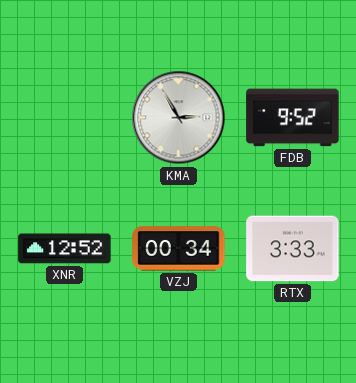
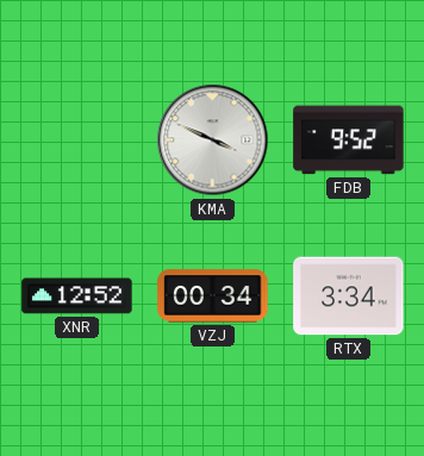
KMA: 2:55 -> 3:49 (213, 140)
RTX: 3:33 -> 3:34 (349, 296)
